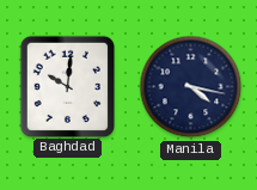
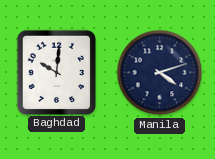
Manila: 4:17 -> 4:12 (160, 73)
